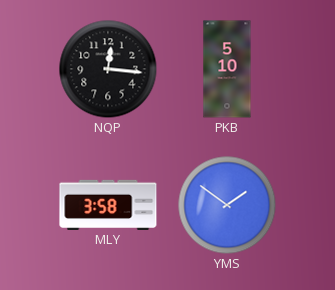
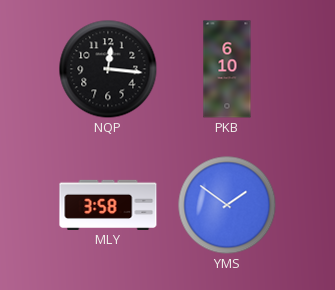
PKB: 5:10 -> 6:10 (227, 69)
